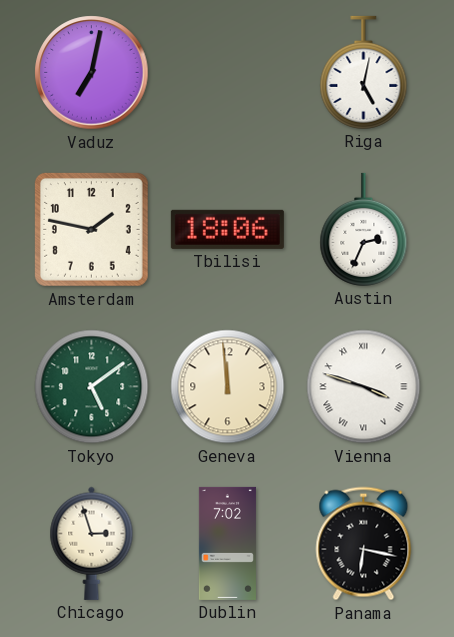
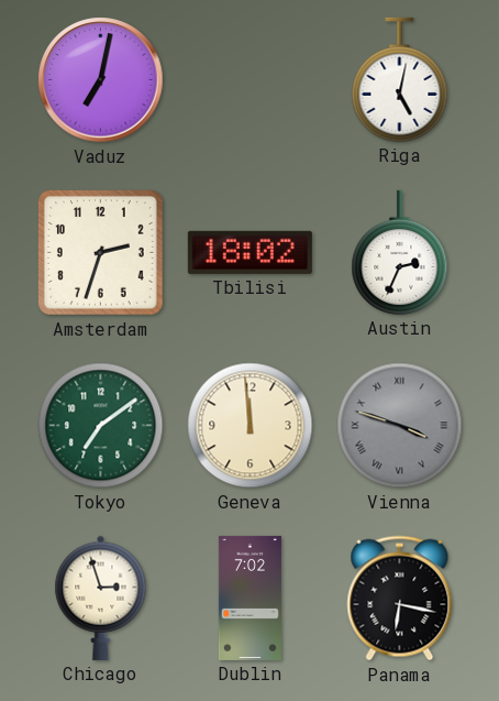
Amsterdam: 1:47 -> 2:33 (100, 252)
Tbilisi: 18:06 -> 18:02 (249, 252)
Tokyo: 5:09 -> 7:09 (101, 426)
Vienna dial: white -> grey (400, 426)
